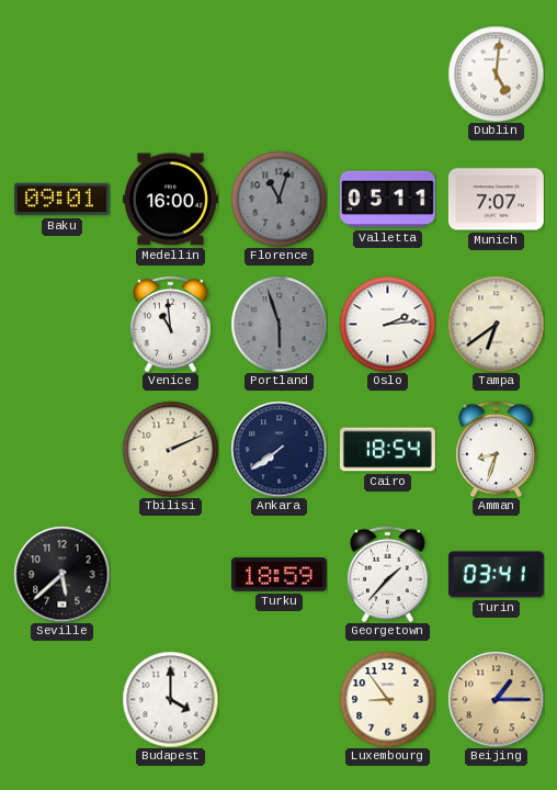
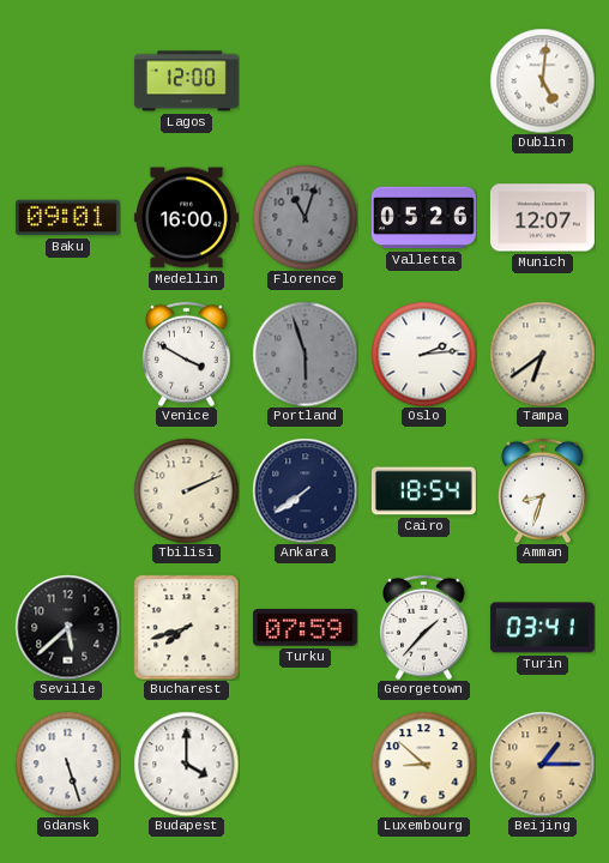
Lagos: none -> 12:00 (186, 82)
Valletta: 05:11 -> 05:26 (423, 218)
Munich: 7:07 -> 12:07 (542, 218)
Venice: 10:59 -> 3:50 (187, 354)
Bucharest: none -> 7:42 (186, 627)
Turku: 18:59 -> 07:59 (304, 628)
Gdansk: none -> 5:27 (67, 764)
Luxembourg: 8:54 -> 8:52 (423, 764)
